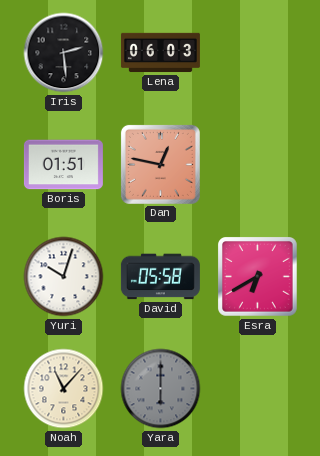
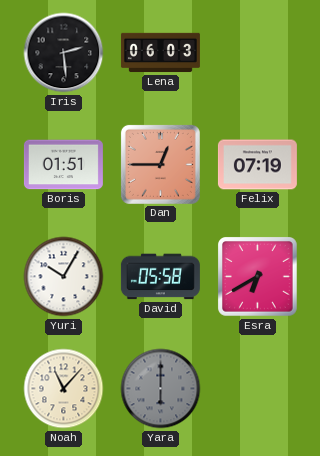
Dan: 12:47 -> 12:45 (160, 164)
Felix: none -> 07:19 (257, 165)
Yuri: 10:03 -> 10:05 (64, 277)
